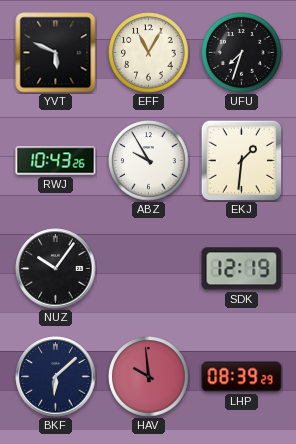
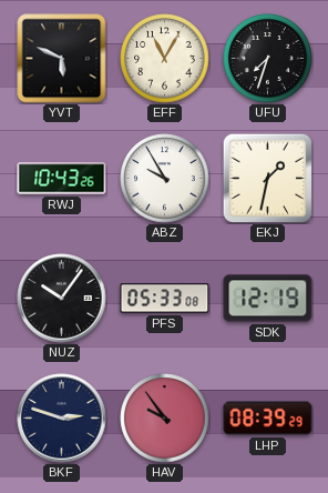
EKJ: 1:31 -> 1:32 (267, 178)
PFS: none -> 05:33 (165, 299)
BKF: 6:08 -> 2:48 (62, 419)
HAV: 9:59 -> 9:54 (165, 419)
